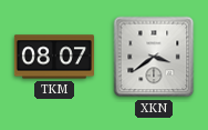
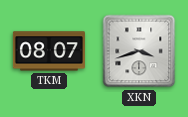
XKN: 3:39 -> 3:42 (139, 51)
